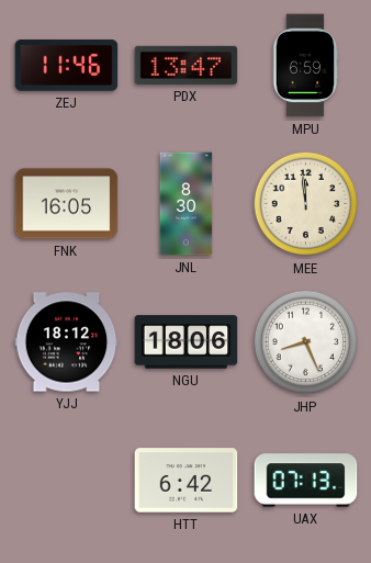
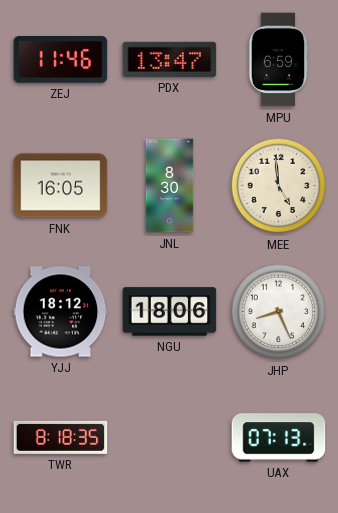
MEE: 11:59 -> 4:59 (279, 186)
TWR: none -> 8:18 (61, 437)
HTT: 6:42 -> none (187, 481)
